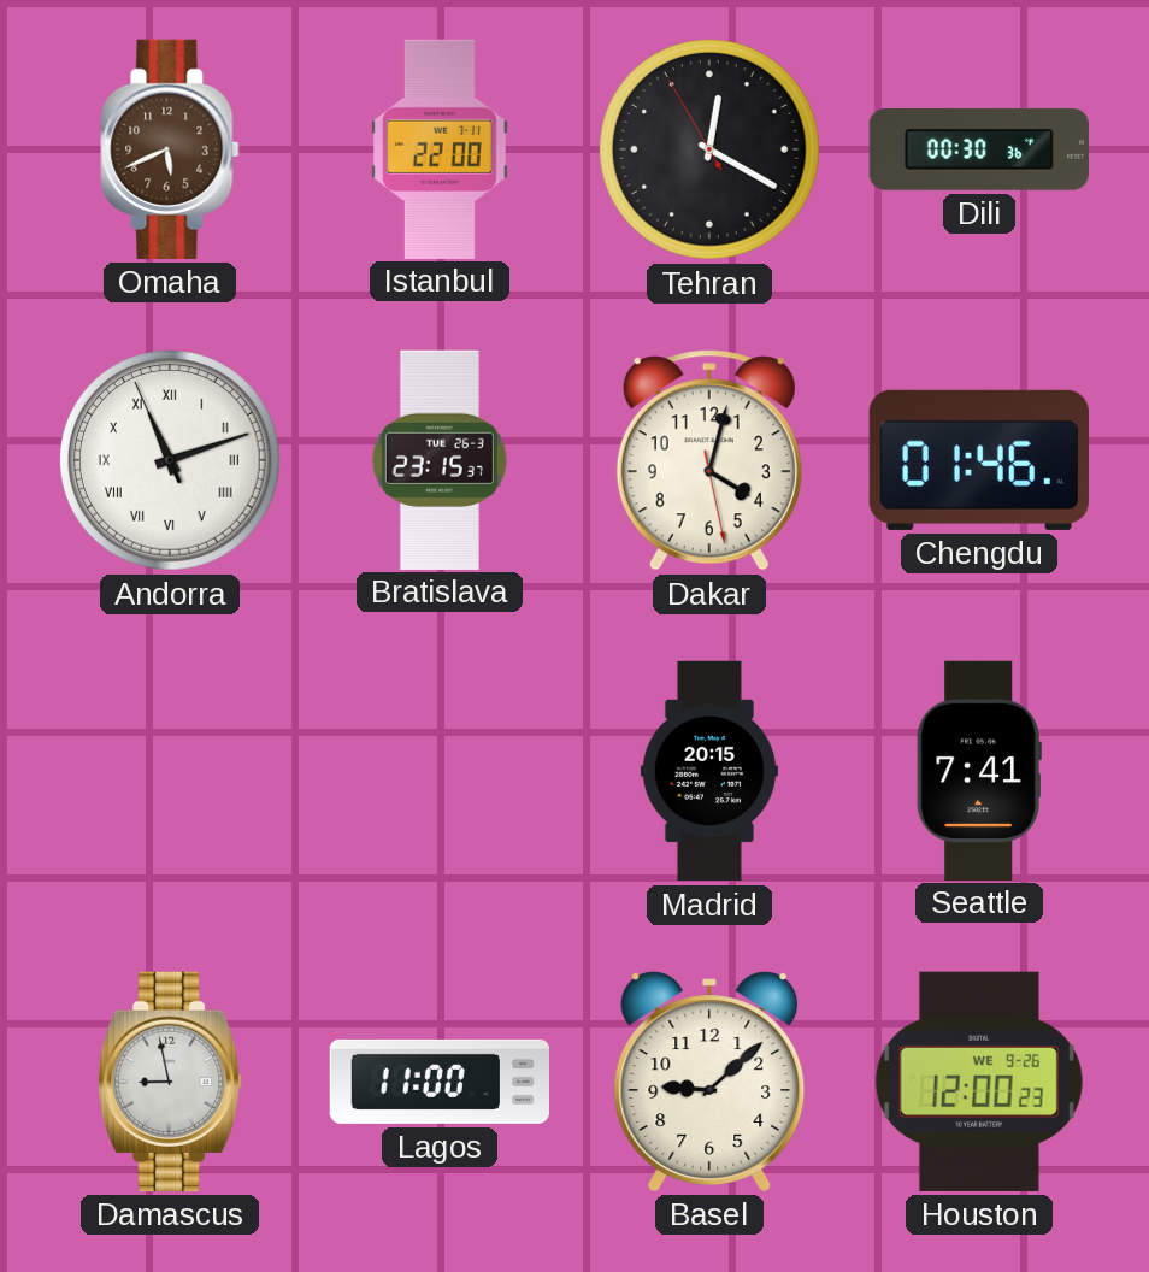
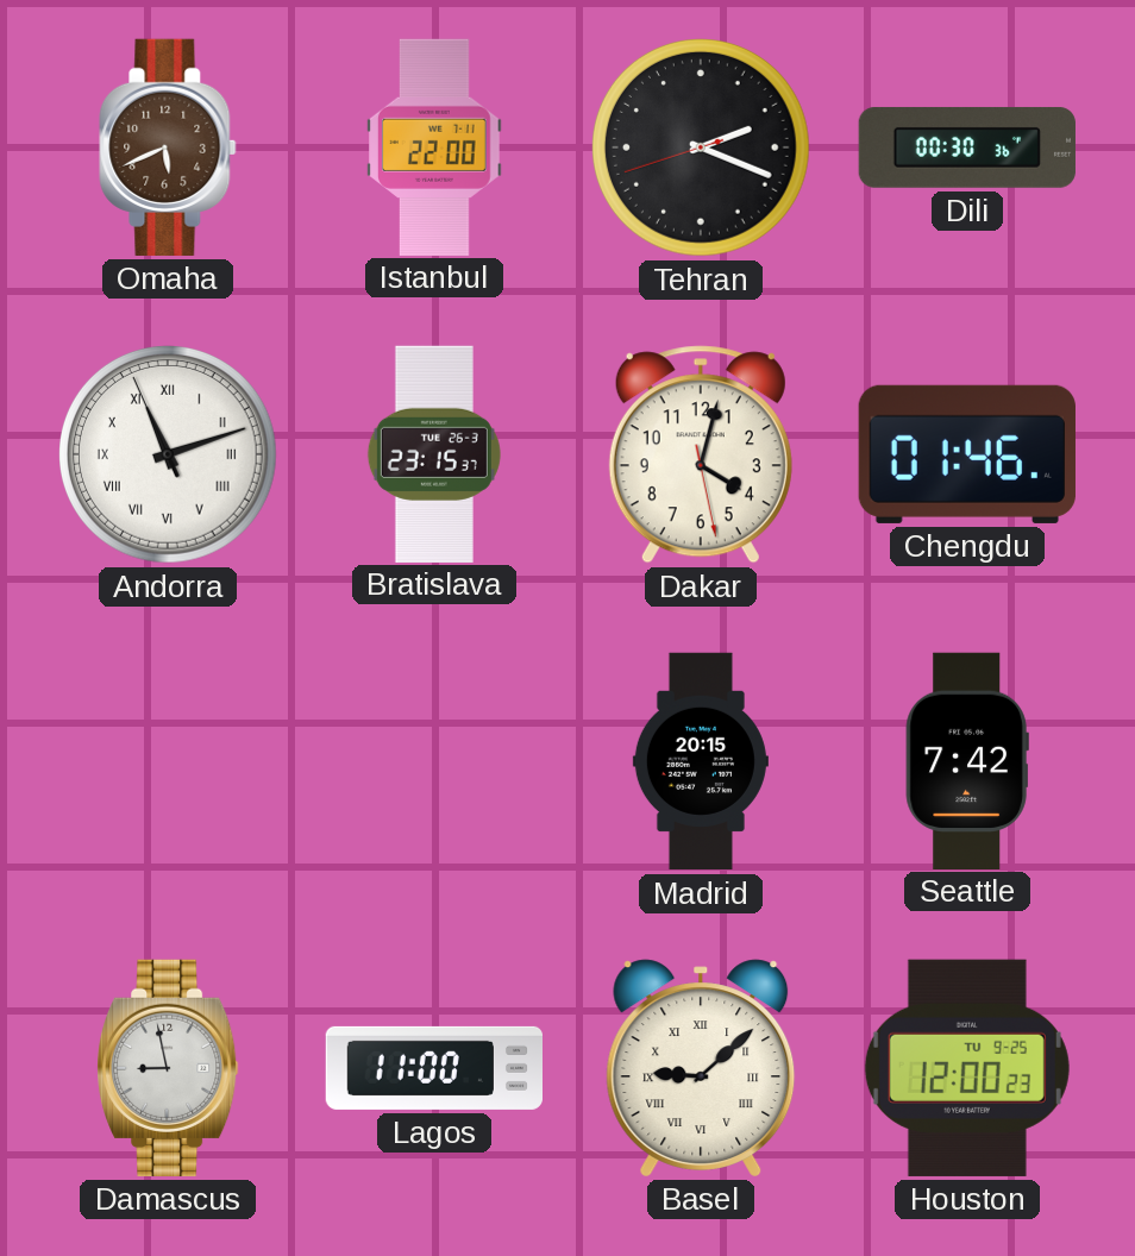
Tehran: 12:19 -> 2:18 (702, 149)
Seattle: 7:41 -> 7:42 (967, 760)
Basel numerals: Arabic -> Roman (701, 1068)
Houston date: WE 9-26 -> TU 9-25 (967, 1068)
